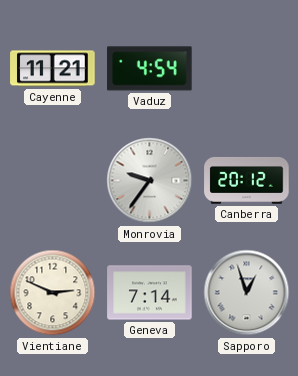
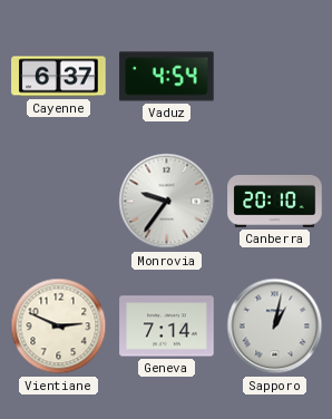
Cayenne: 11:21 -> 6:37 (59, 77)
Canberra: 20:12 -> 20:10 (275, 202)
Sapporo: 12:57 -> 1:02 (275, 327)
